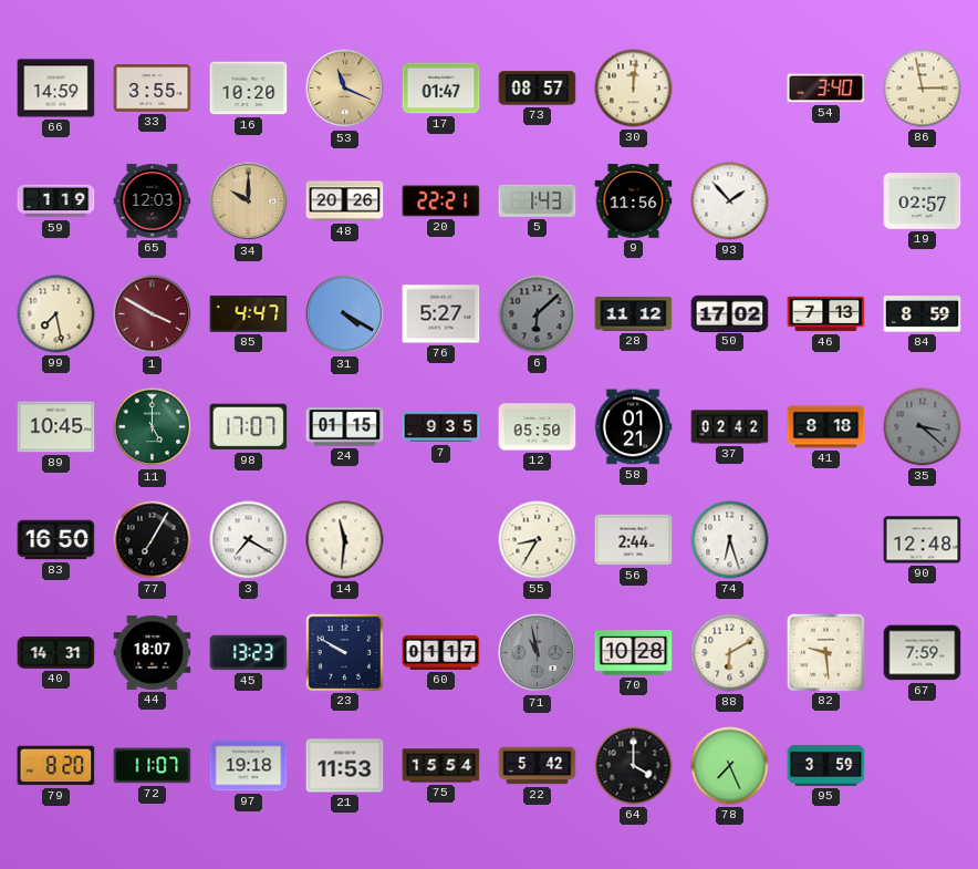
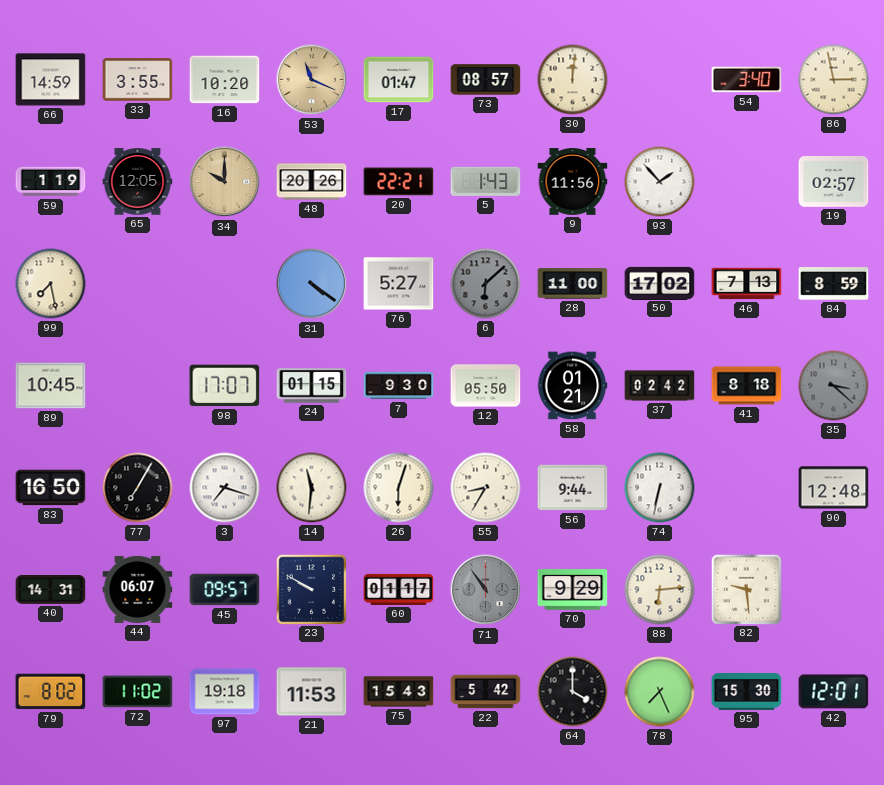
65: 12:03 -> 12:05 (138, 182)
1: 3:50 -> none (153, 314)
85: 4:47 -> none (249, 314)
31: 4:20 -> 4:21 (312, 284)
28: 11:12 -> 11:00 (573, 284)
11: 5:00 -> none (153, 427)
7: 9:35 -> 9:30 (399, 386)
3: 7:20 -> 7:18 (225, 488)
26: none -> 6:03 (399, 488)
56: 2:44 -> 9:44 (573, 488)
74: 6:27 -> 6:32 (660, 488)
44: 18:07 -> 06:07 (138, 589)
45: 13:23 -> 09:57 (225, 590)
71: 10:58 -> 10:54 (486, 590)
70: 10:28 -> 9:29 (573, 590)
88: 6:10 -> 6:14 (660, 590)
67: 7:59 -> none (923, 653)
79: 8:20 -> 8:02 (51, 692)
72: 11:07 -> 11:02 (138, 692)
75: 15:54 -> 15:43 (399, 692)
95: 3:59 -> 15:30 (747, 691)
42: none -> 12:01 (834, 692)
